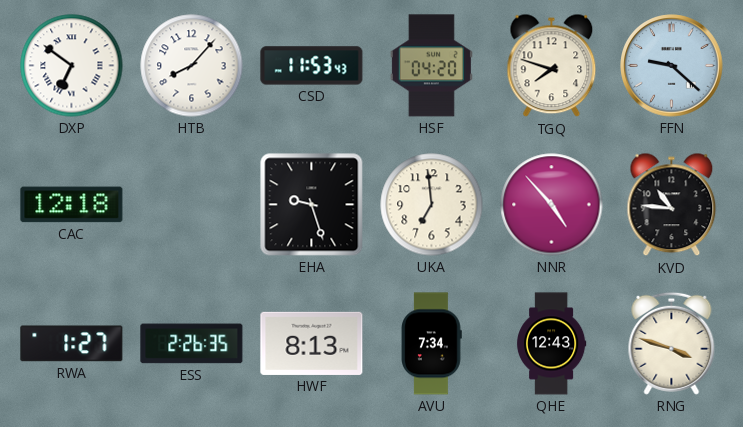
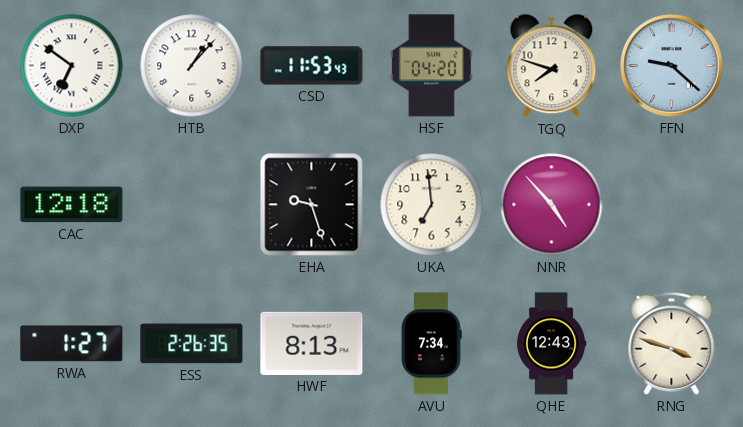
HTB: 8:07 -> 1:07 (192, 66)
KVD: 10:46 -> none (672, 205)
